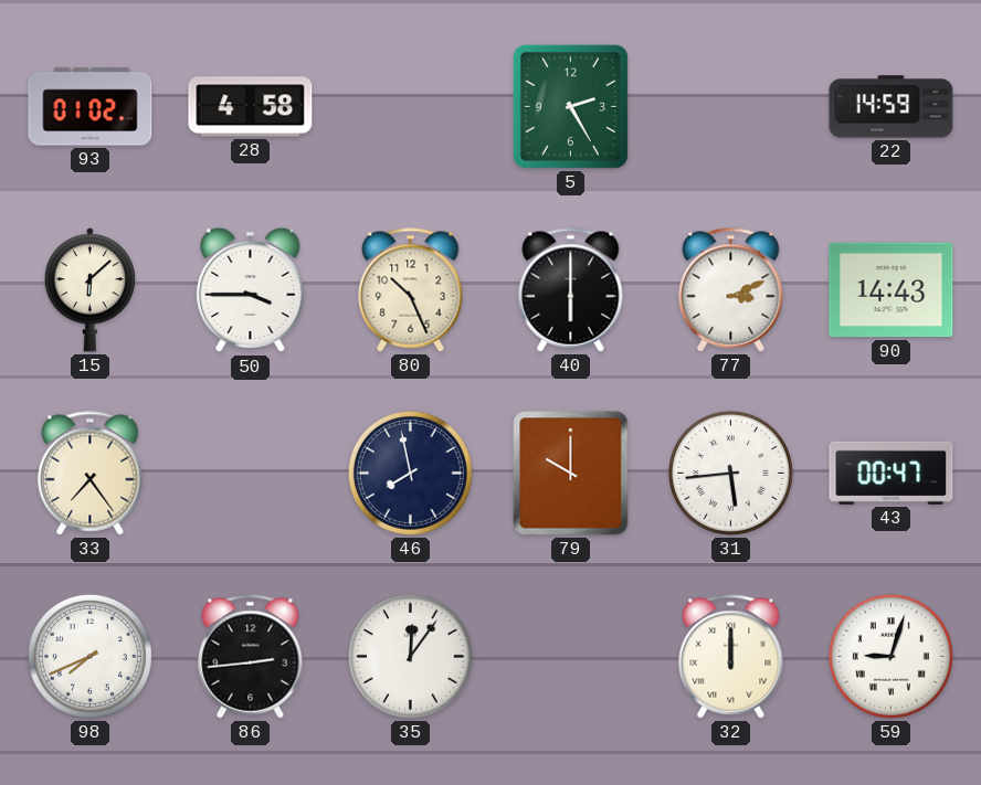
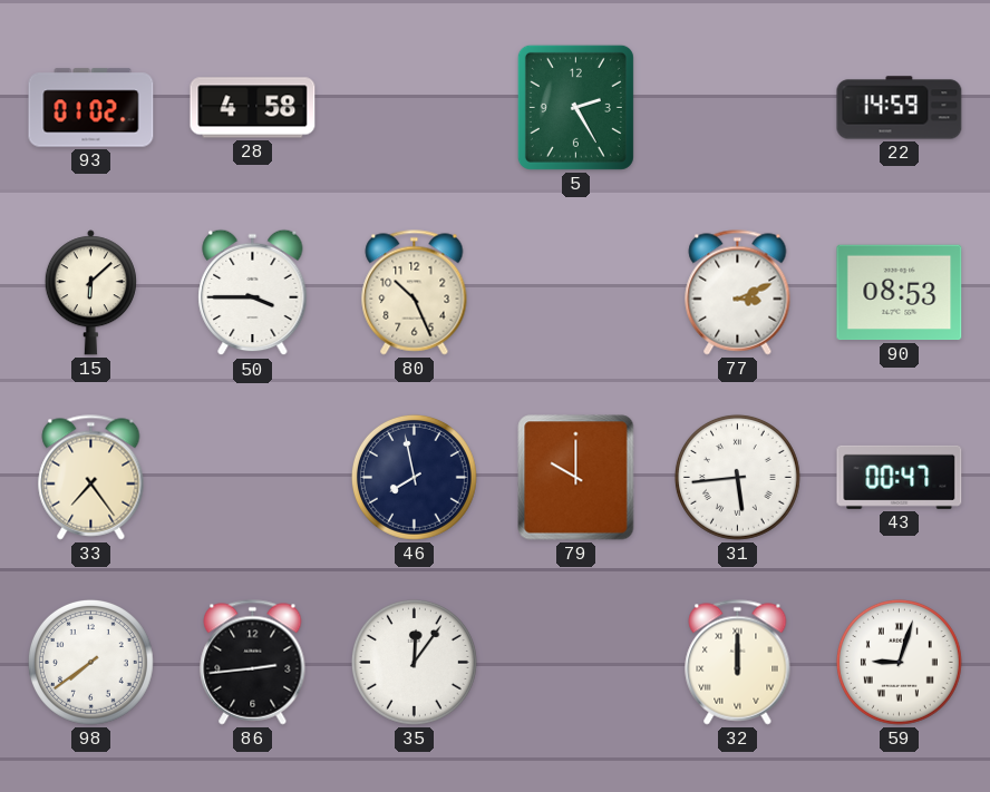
40: 6:00 -> none (571, 290)
90: 14:43 -> 08:53 (900, 293)
98: 7:41 -> 7:39 (90, 662)
